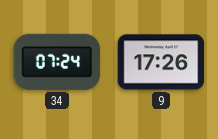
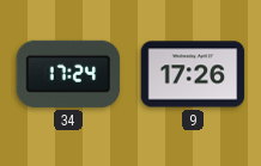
34: 07:24 -> 17:24 (68, 74)
